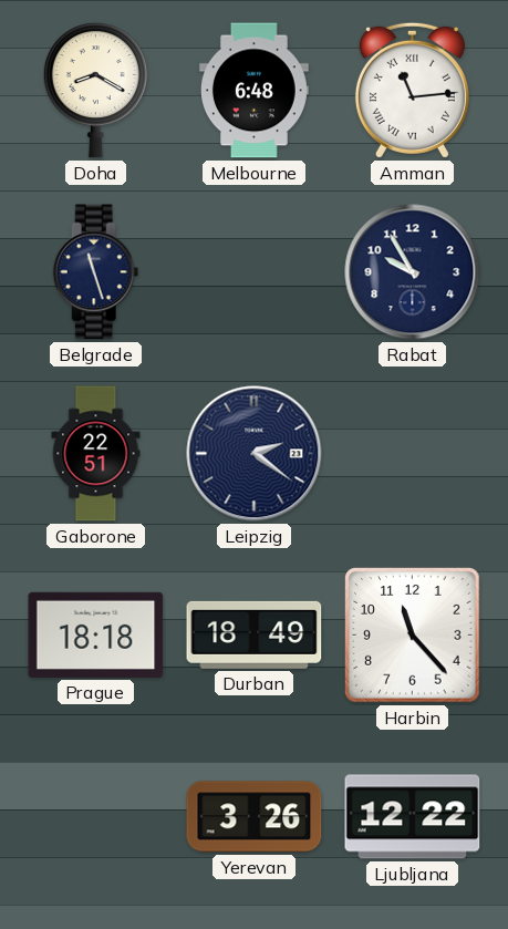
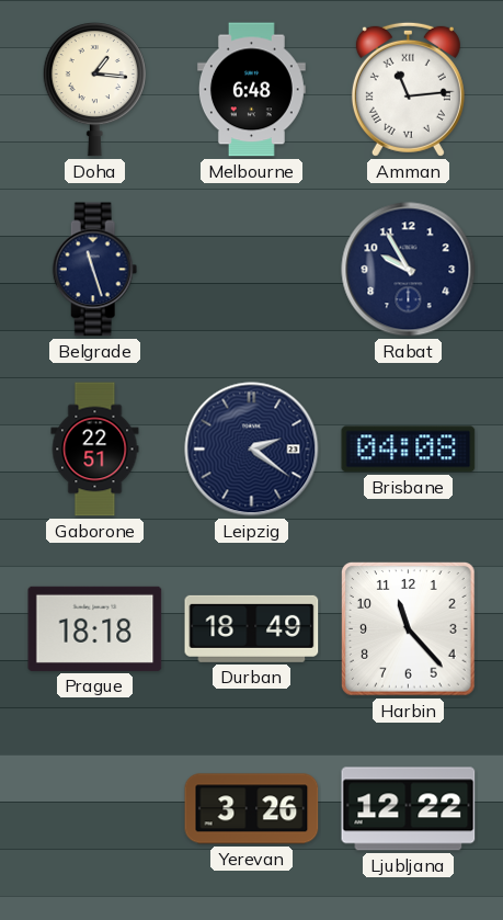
Doha: 8:20 -> 1:16 (94, 90)
Brisbane: none -> 04:08 (409, 450)
